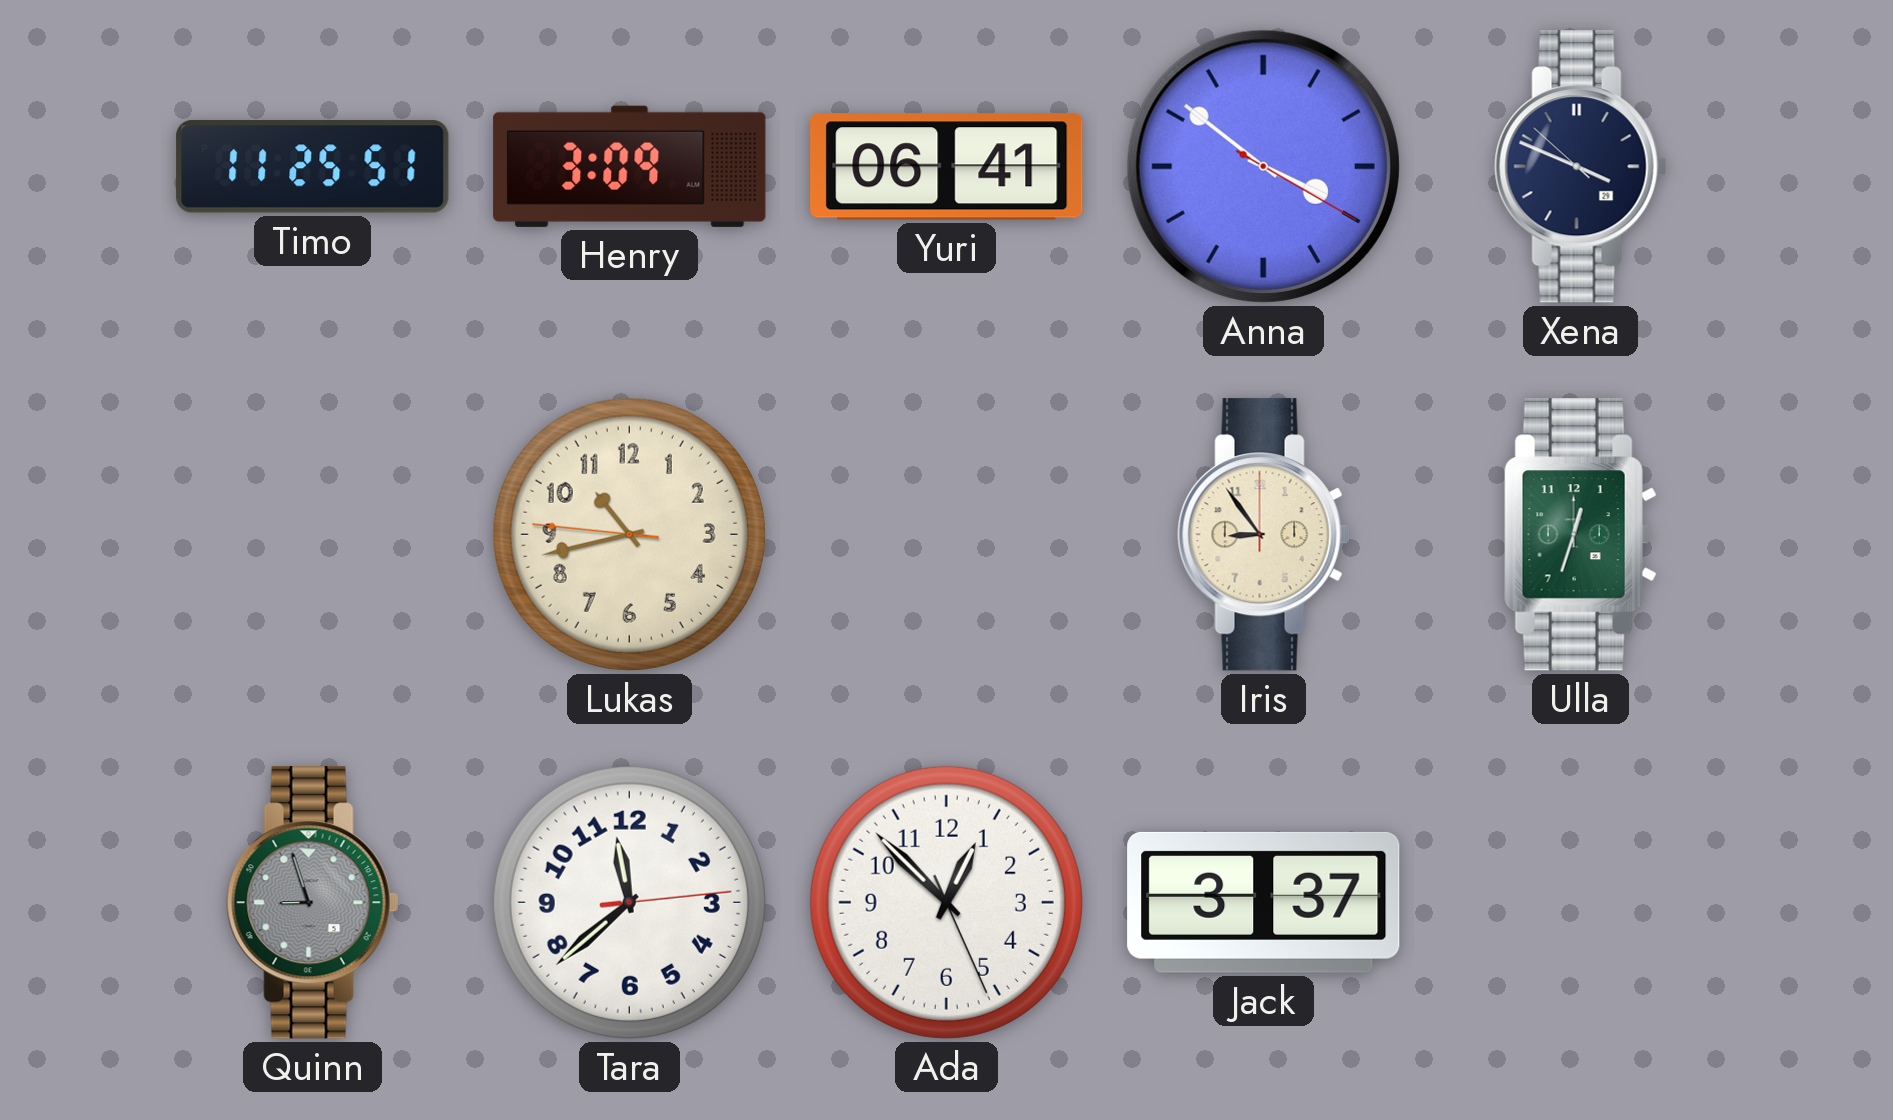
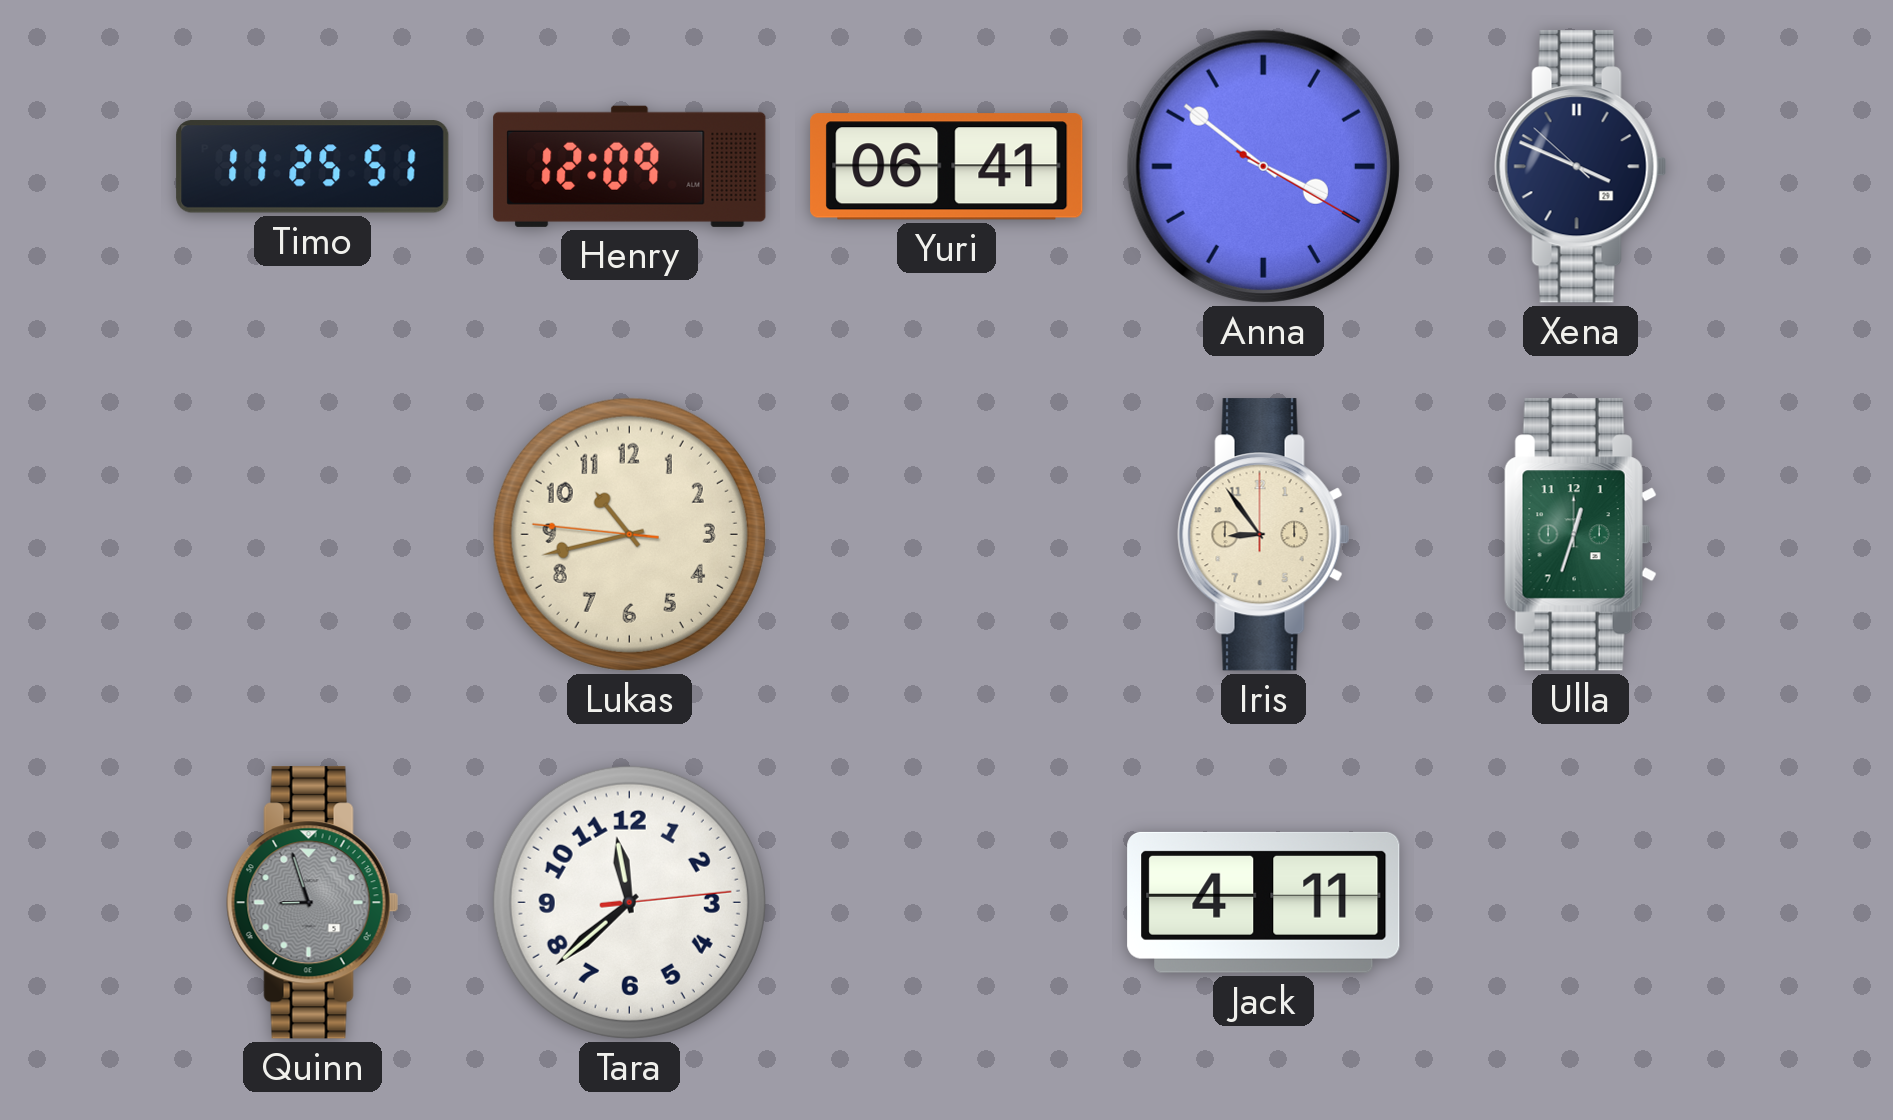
Henry: 3:09 -> 12:09 (630, 166)
Ada: 12:52 -> none (946, 902)
Jack: 3:37 -> 4:11 (1264, 902)
